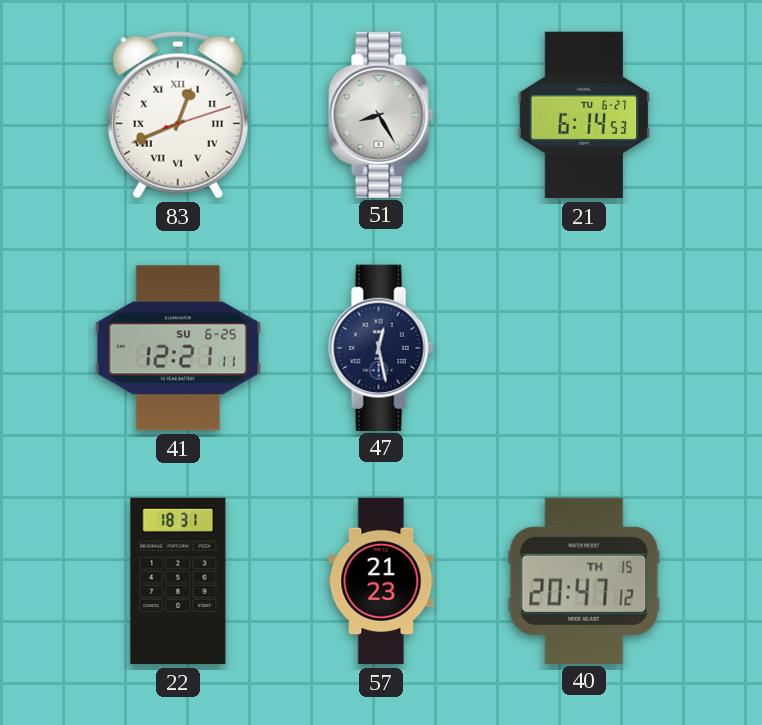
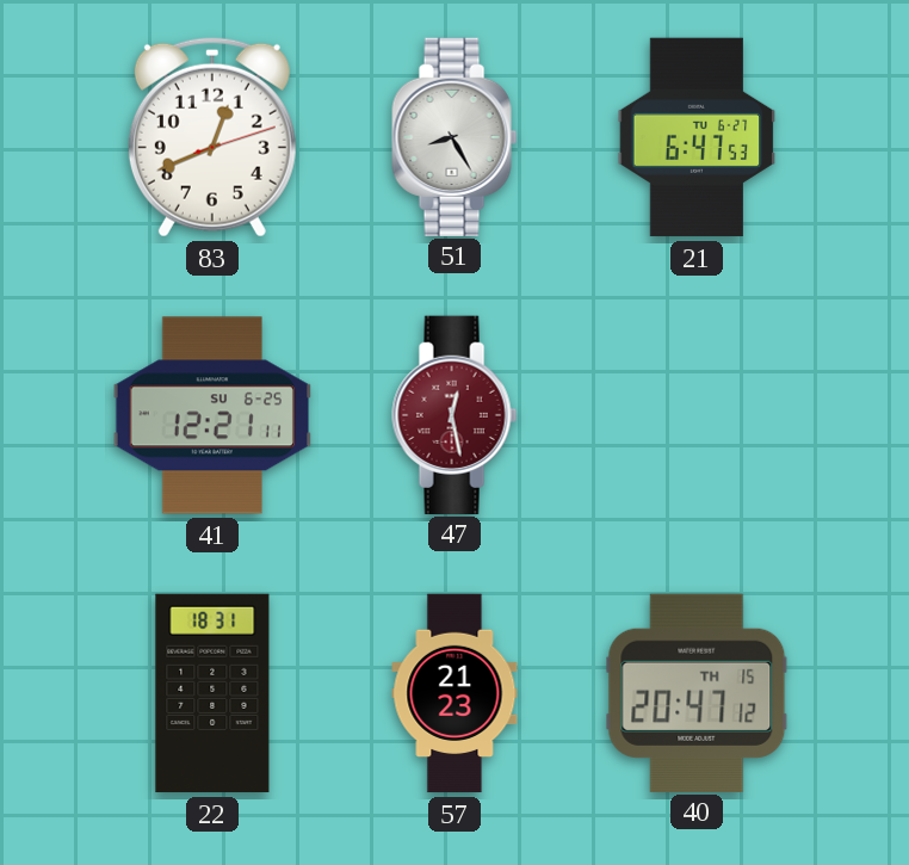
83 numerals: Roman -> Arabic (212, 137)
21: 6:14 -> 6:47 (697, 137)
47 dial: navy -> burgundy (455, 414)
